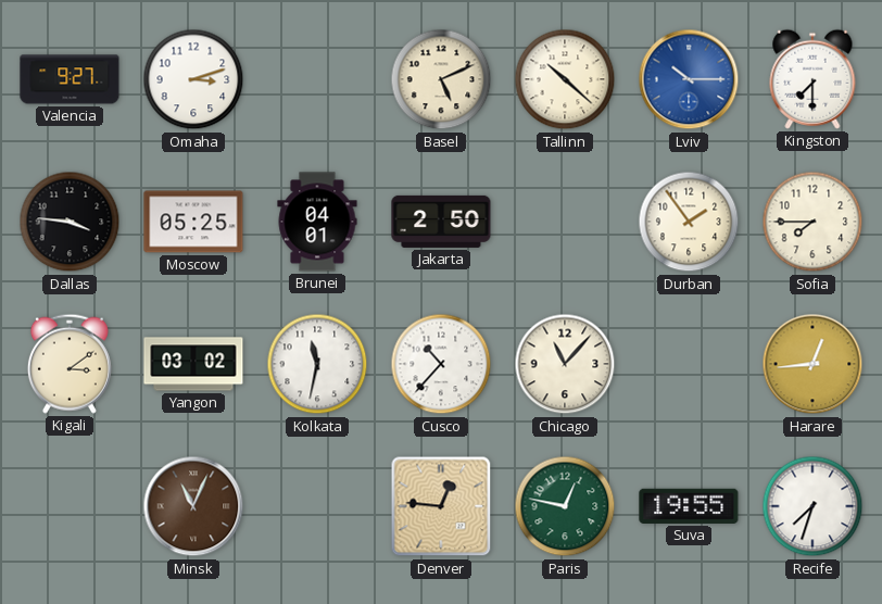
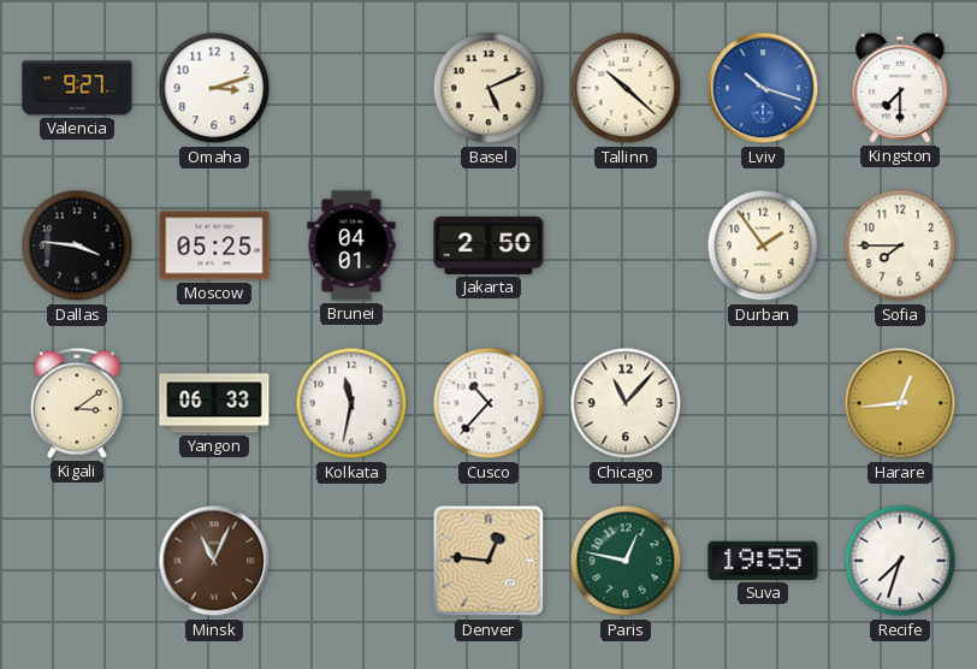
Lviv: 10:15 -> 10:18 (763, 88)
Yangon: 03:02 -> 06:33 (214, 403)
